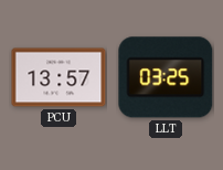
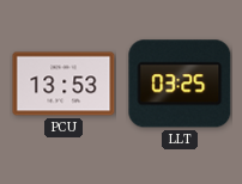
PCU: 13:57 -> 13:53 (63, 84)
